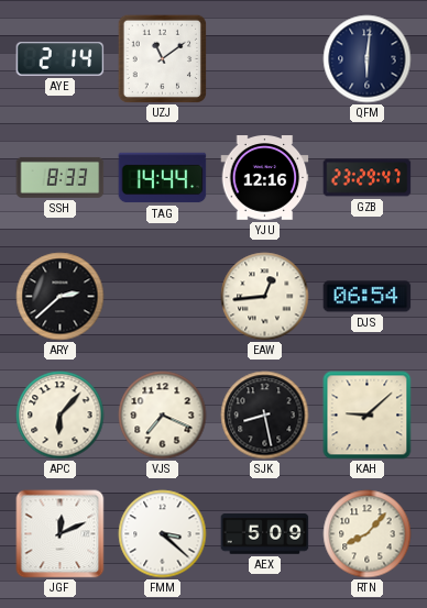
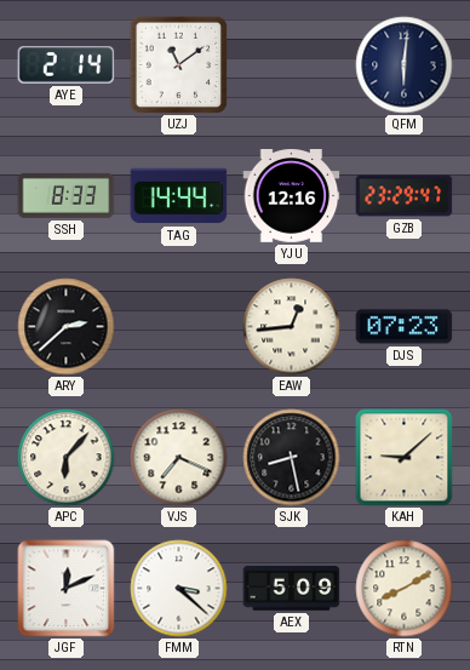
DJS: 06:54 -> 07:23 (405, 327)
RTN: 8:07 -> 8:10 (405, 589)
